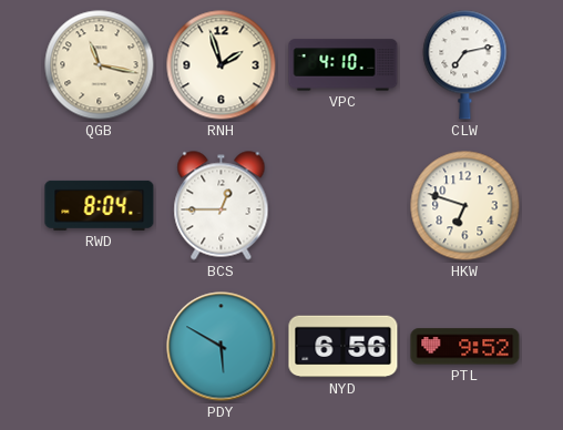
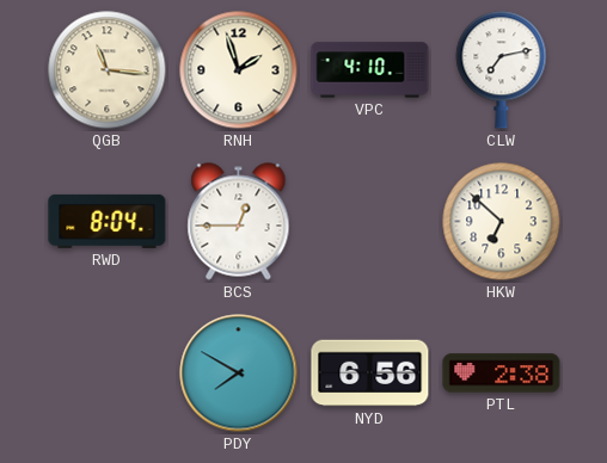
QGB: 11:17 -> 11:16 (108, 70)
HKW: 6:48 -> 6:52 (502, 222)
PDY: 5:50 -> 7:50 (239, 374)
PTL: 9:52 -> 2:38 (502, 374)
